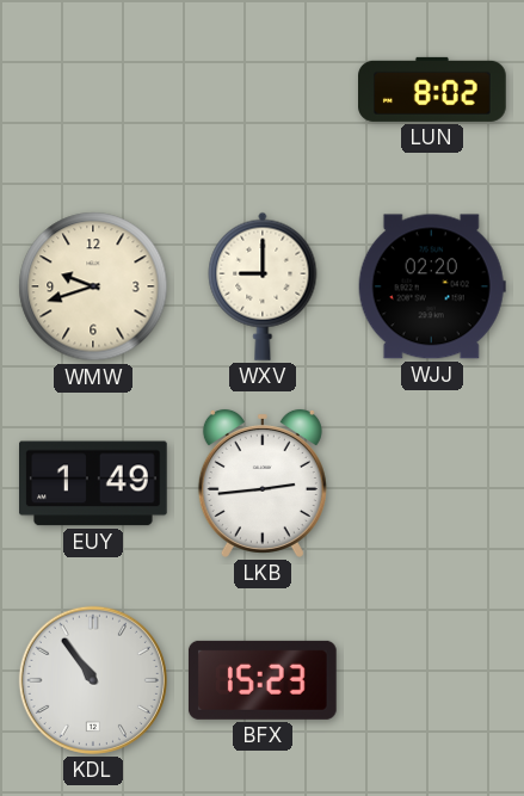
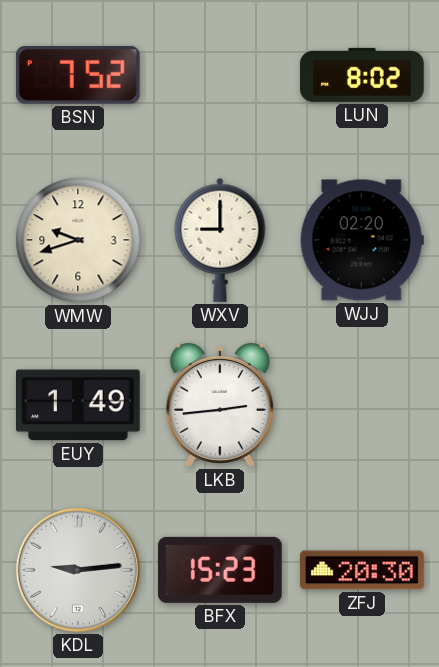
BSN: none -> 7:52 (78, 75)
KDL: 10:54 -> 9:14 (78, 570)
ZFJ: none -> 20:30 (363, 570)
